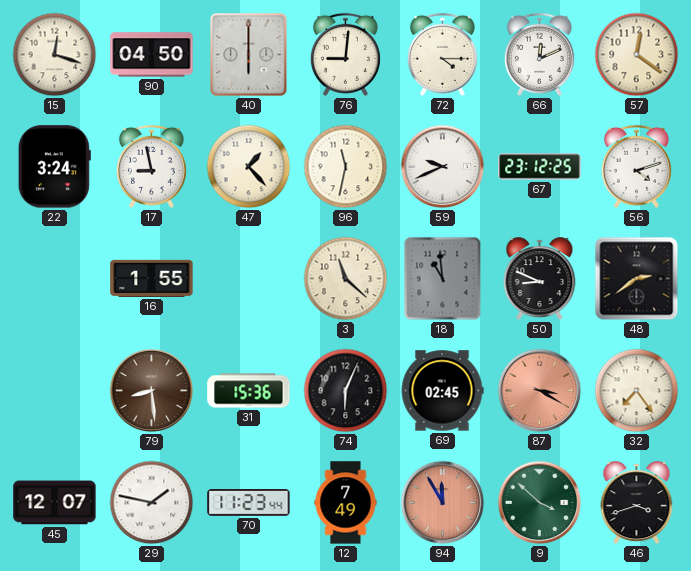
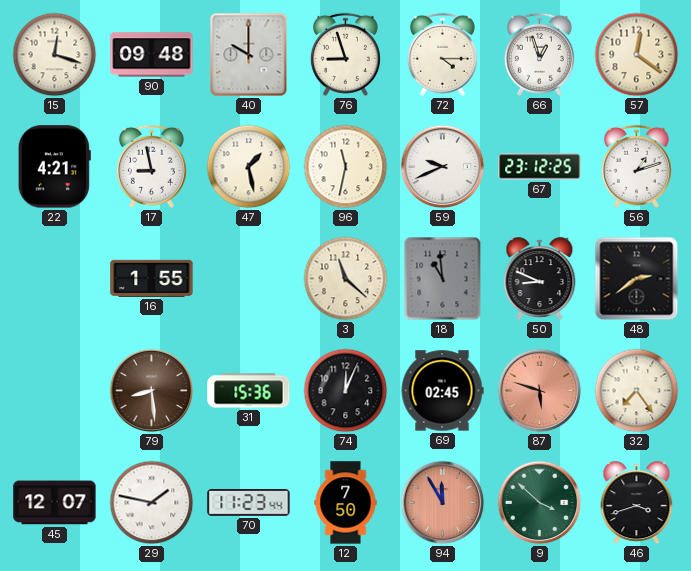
90: 04:50 -> 09:48 (152, 55)
40: 6:00 -> 10:00 (249, 55)
76: 9:01 -> 8:57 (345, 54)
66: 12:11 -> 12:57 (539, 54)
22: 3:24 -> 4:21 (54, 167)
47: 1:23 -> 1:28 (249, 167)
56: 4:12 -> 1:12 (636, 166)
74: 6:04 -> 12:04 (346, 391)
87: 3:20 -> 5:48 (540, 391)
12: 7:49 -> 7:50 (346, 503)
